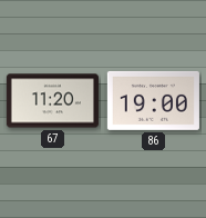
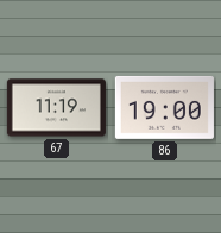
67: 11:20 -> 11:19 (56, 108)
